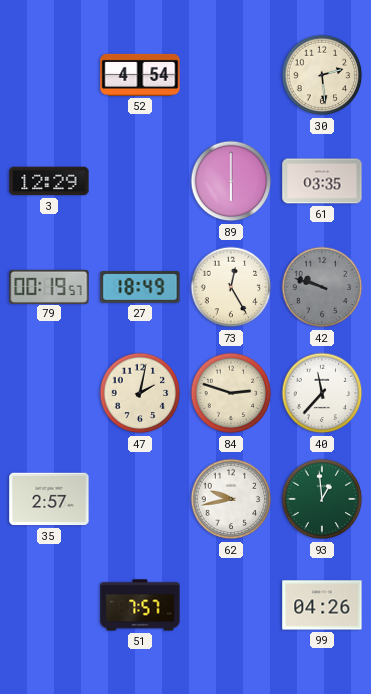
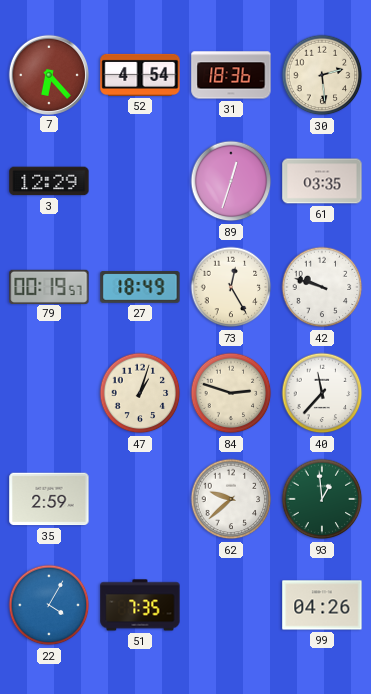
7: none -> 6:23 (48, 74)
31: none -> 18:36 (231, 75)
89: 6:00 -> 12:33 (231, 181)
42 dial: grey -> white (322, 287)
47: 2:02 -> 1:03 (140, 393)
35: 2:57 -> 2:59 (49, 499)
62: 9:43 -> 9:38 (231, 499)
22: none -> 4:05 (49, 605)
51: 7:57 -> 7:35 (140, 605)
